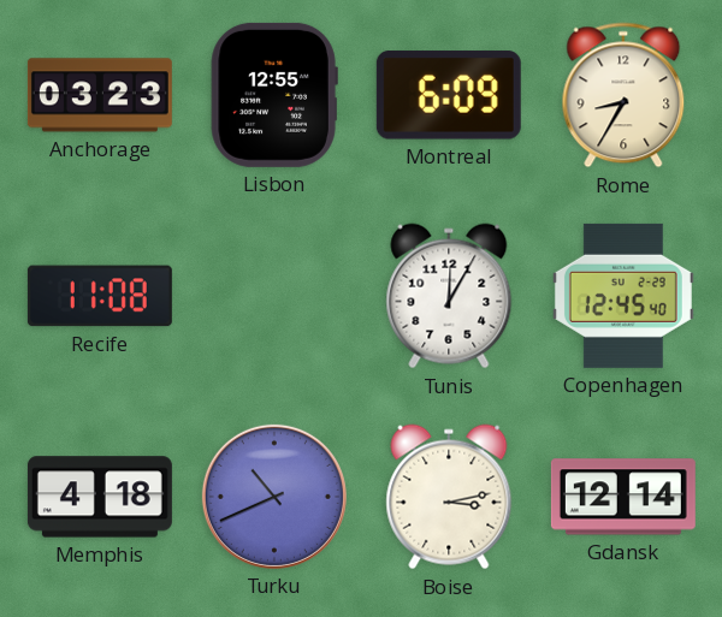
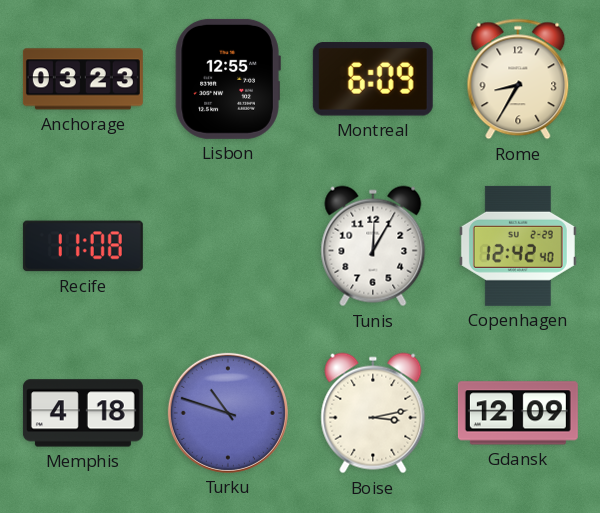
Copenhagen: 12:45 -> 12:42 (518, 246)
Turku: 10:41 -> 10:48 (228, 413)
Gdansk: 12:14 -> 12:09 (518, 413)
